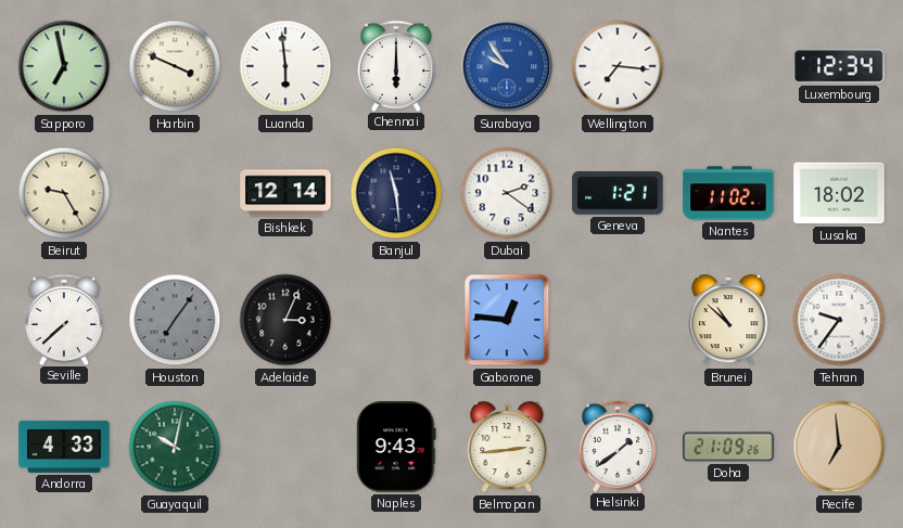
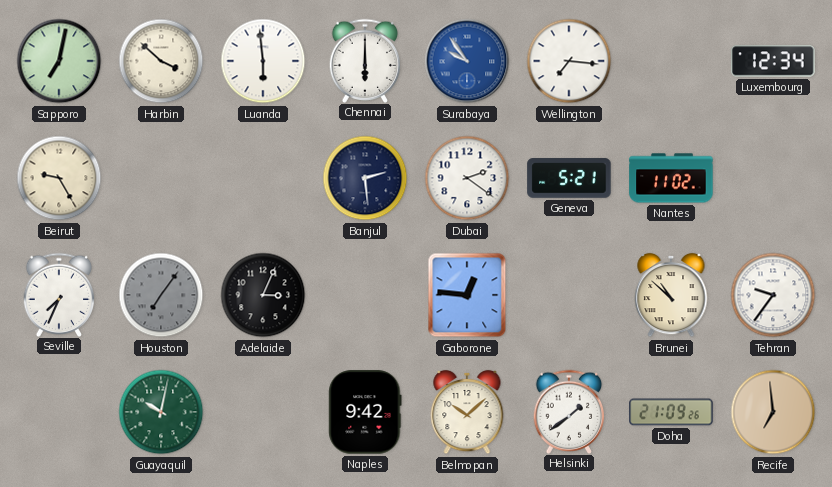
Sapporo: 6:58 -> 7:02 (59, 61)
Harbin: 3:49 -> 3:52 (161, 61)
Bishkek: 12:14 -> none (285, 193)
Banjul: 11:29 -> 2:29 (365, 178)
Geneva: 1:21 -> 5:21 (569, 178)
Lusaka: 18:02 -> none (839, 193)
Seville: 7:38 -> 7:34 (59, 294)
Andorra: 4:33 -> none (64, 447)
Naples: 9:43 -> 9:42 (365, 412)
Belmopan: 2:44 -> 10:08 (467, 412)
